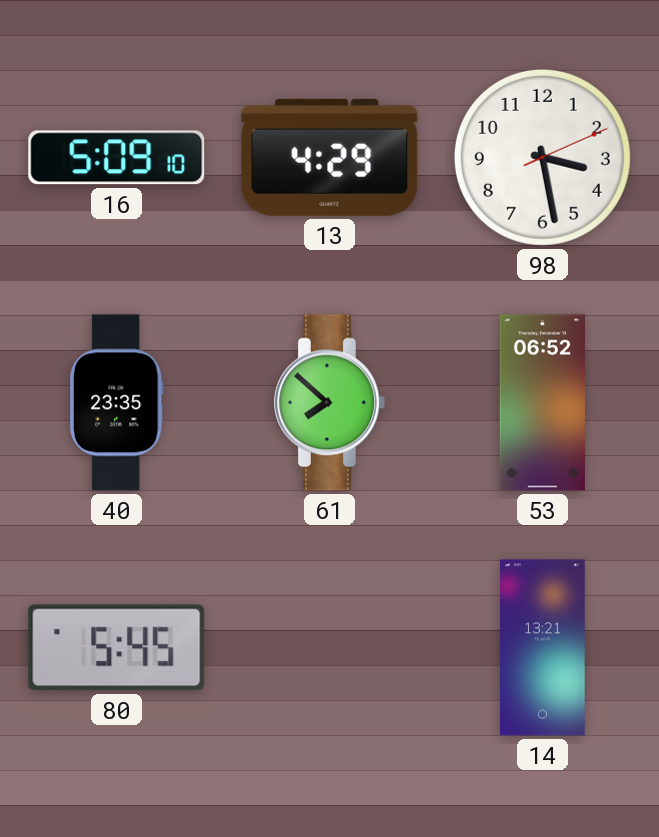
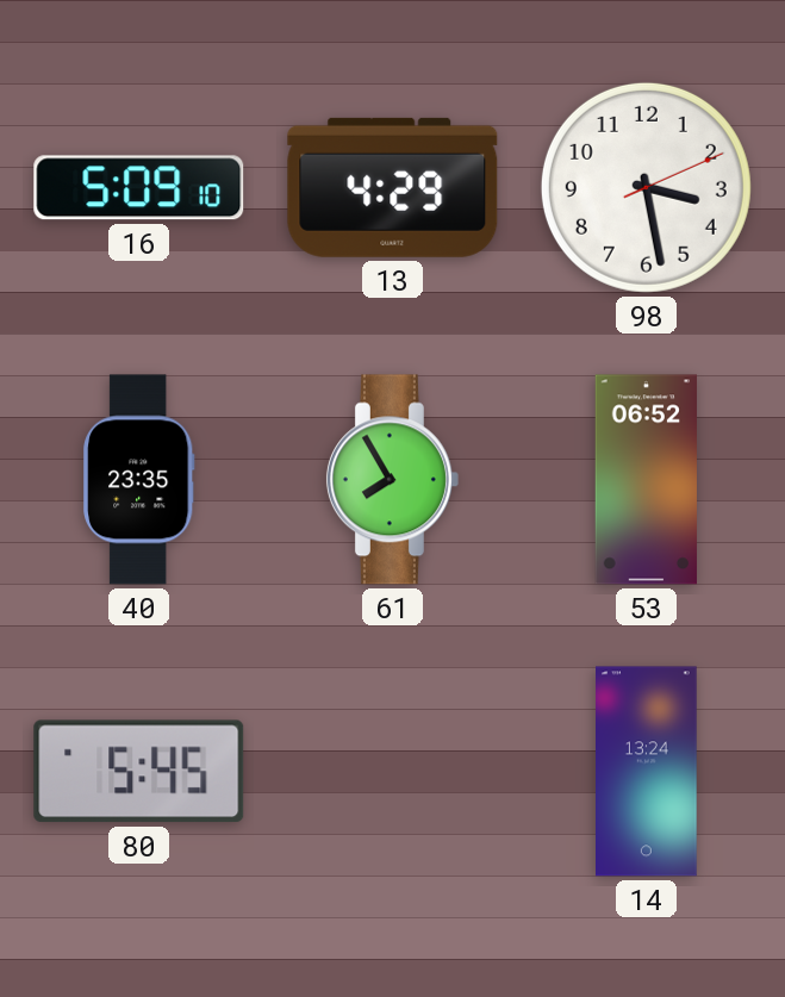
61: 7:52 -> 7:55 (392, 480)
14: 13:21 -> 13:24 (647, 772)
